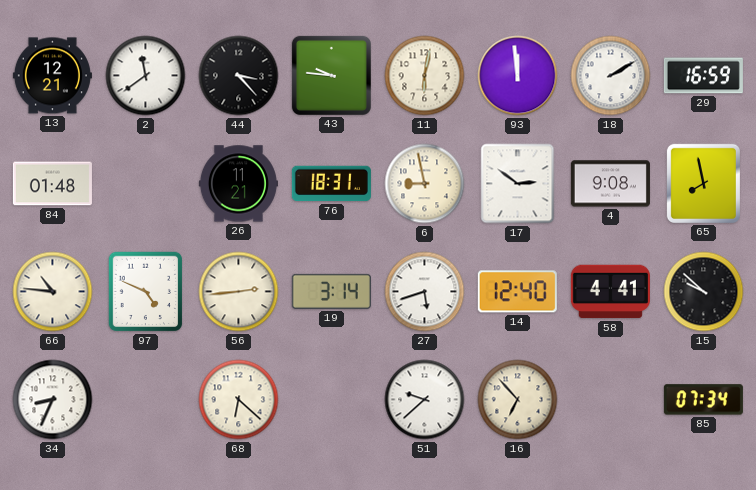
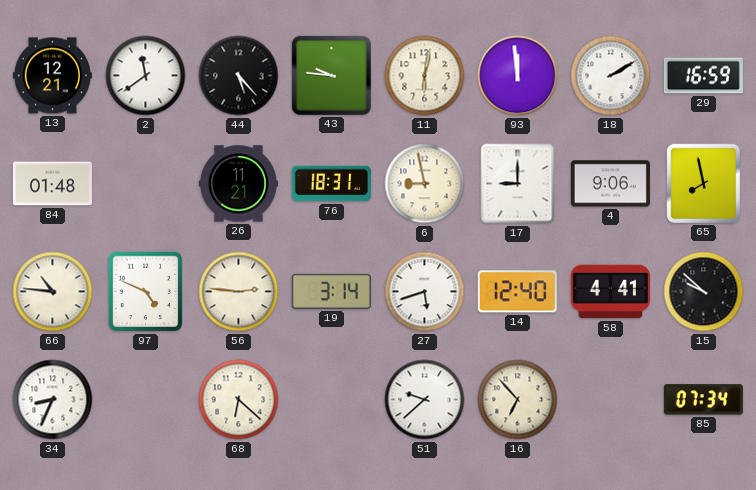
44: 3:23 -> 5:23 (239, 76)
17: 2:51 -> 9:00 (518, 184)
4: 9:08 -> 9:06 (610, 184)
56: 2:44 -> 2:46 (239, 292)
